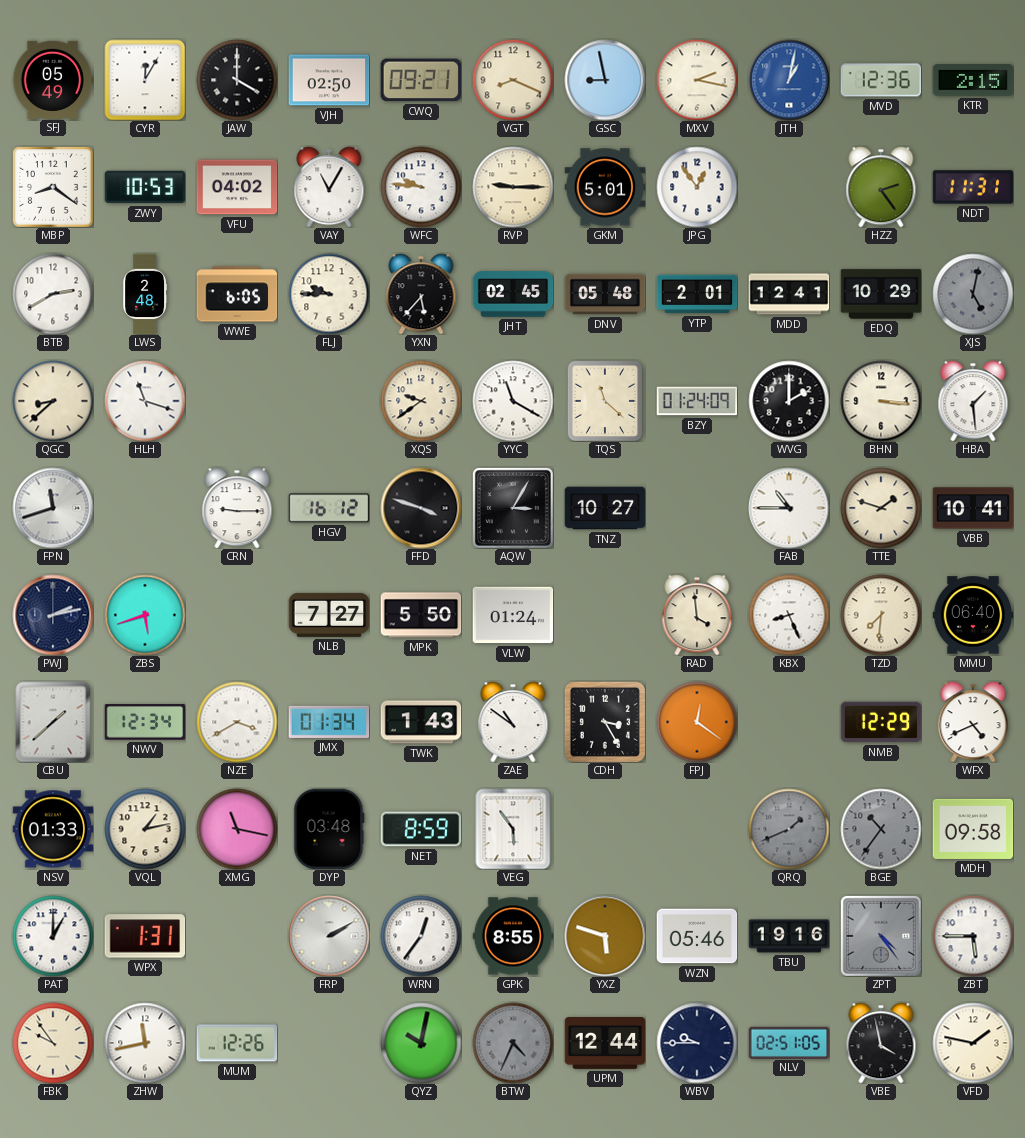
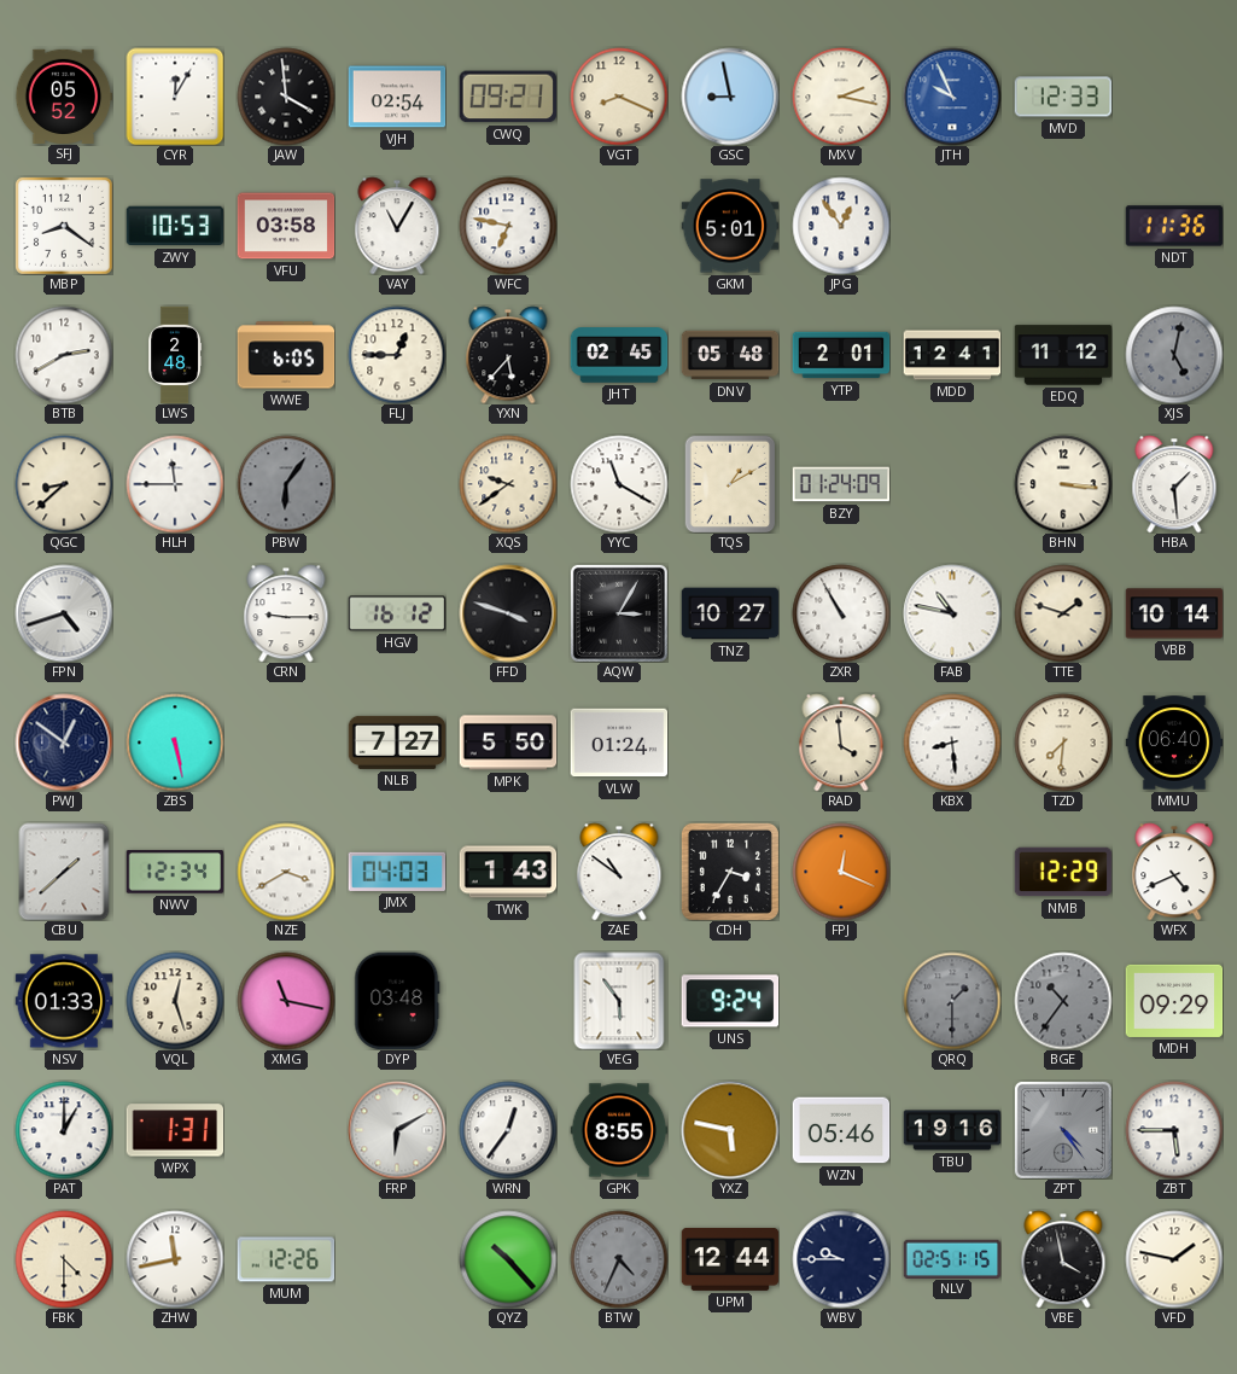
SFJ: 05:49 -> 05:52 (64, 95)
JAW: 4:00 -> 3:59 (286, 97)
VJH: 02:50 -> 02:54 (397, 97)
JTH: 1:02 -> 9:56 (952, 97)
MVD: 12:36 -> 12:33 (1063, 97)
KTR: 2:15 -> none (973, 80)
VFU: 04:02 -> 03:58 (286, 226)
WFC: 9:46 -> 6:47 (508, 226)
RVP: 9:15 -> none (513, 187)
HZZ: 2:24 -> none (881, 187)
NDT: 11:31 -> 11:36 (1174, 226)
FLJ: 9:45 -> 12:45 (397, 355)
EDQ: 10:29 -> 11:12 (1063, 355)
HLH: 11:18 -> 11:45 (175, 484)
PBW: none -> 6:06 (286, 484)
TQS: 11:22 -> 1:10 (730, 484)
WVG: 2:00 -> none (789, 401)
FPN: 11:42 -> 4:42 (64, 613)
ZXR: none -> 10:55 (841, 613)
FAB: 10:45 -> 10:47 (952, 613)
VBB: 10:41 -> 10:14 (1174, 613)
PWJ: 2:13 -> 12:51 (64, 743)
ZBS: 5:42 -> 5:28 (175, 743)
KBX: 8:26 -> 8:29 (952, 743)
JMX: 01:34 -> 04:03 (397, 872)
CDH: 3:25 -> 3:35 (730, 872)
FPJ: 12:21 -> 12:19 (841, 872)
VQL: 1:13 -> 12:27 (175, 1001)
NET: 8:59 -> none (421, 829)
UNS: none -> 9:24 (730, 1001)
QRQ: 1:41 -> 1:30 (952, 1001)
MDH: 09:58 -> 09:29 (1174, 1001)
FRP: 2:10 -> 6:10 (397, 1130)
YXZ: 5:48 -> 5:47 (730, 1130)
FBK: 9:54 -> 4:30 (64, 1259)
QYZ: 10:02 -> 10:23 (508, 1259)
NLV: 02:51:05 -> 02:51:15 (952, 1258)
